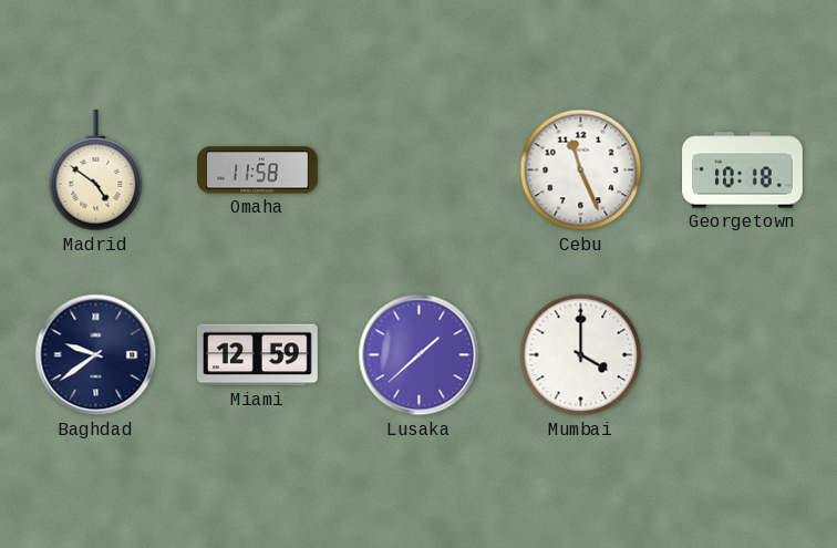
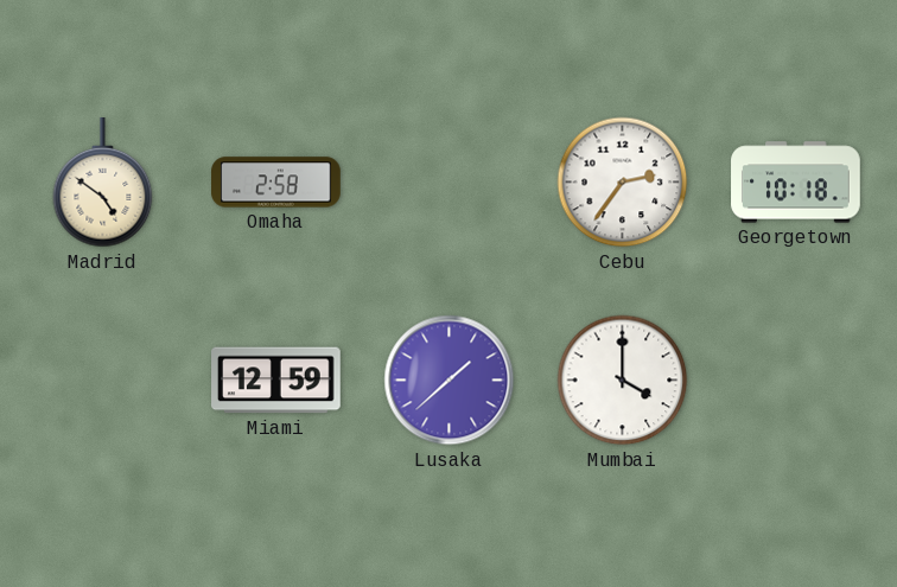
Omaha: 11:58 -> 2:58 (276, 183)
Cebu: 11:26 -> 2:36 (623, 183)
Baghdad: 9:39 -> none (96, 355)
